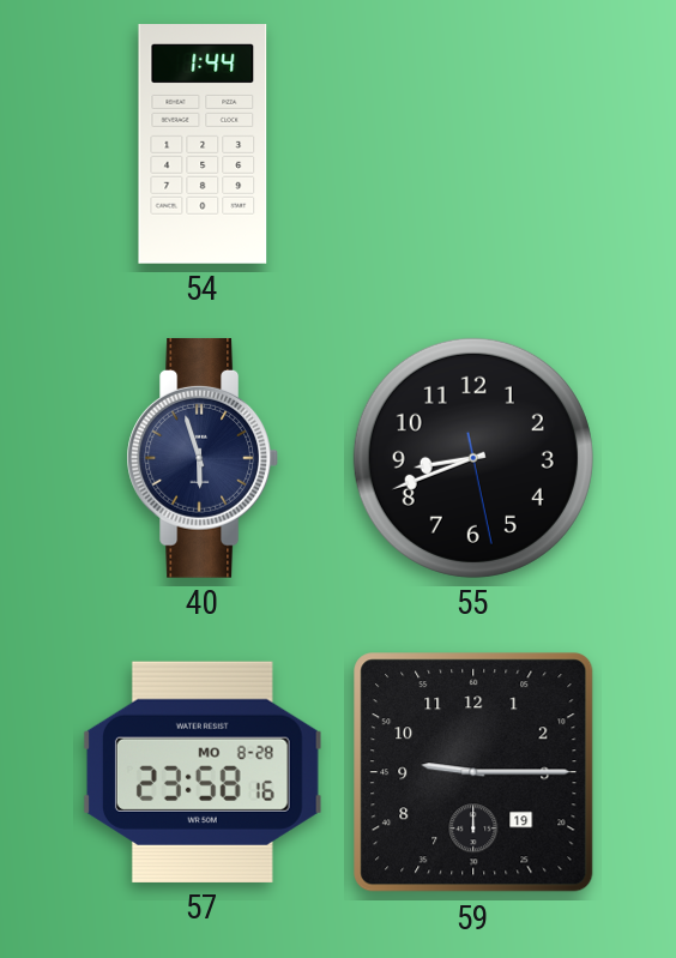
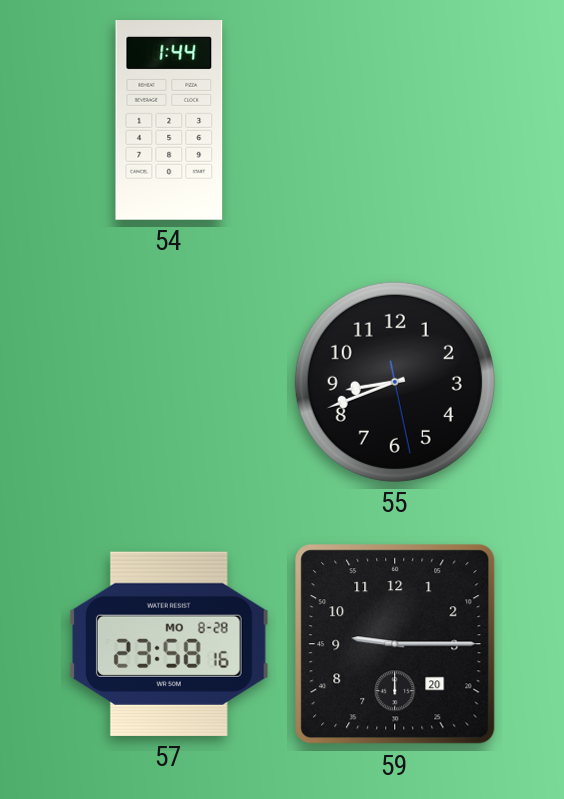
40: 5:57 -> none (203, 458)
59 date: 19 -> 20 (395, 644)
